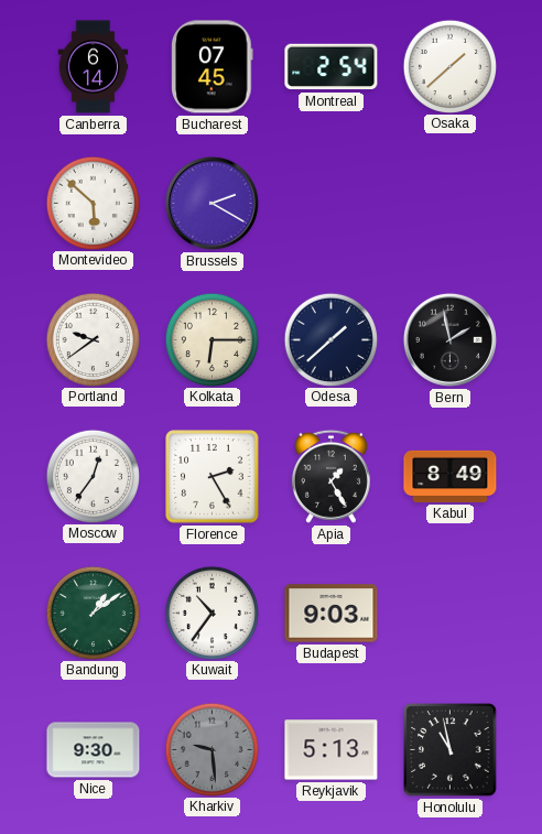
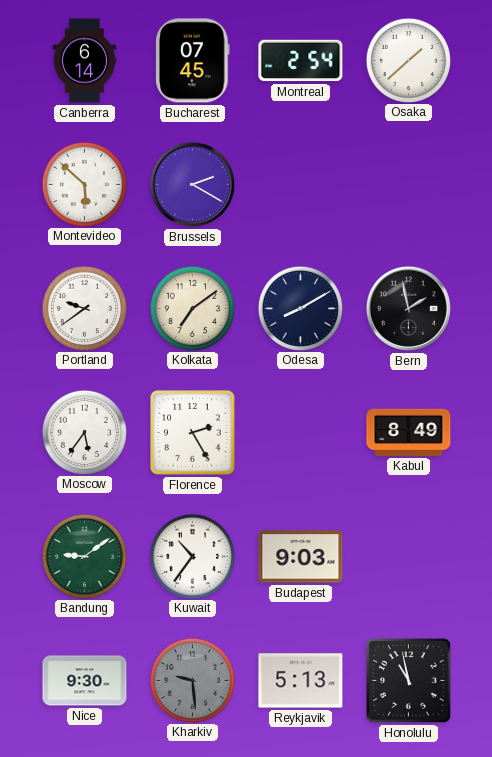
Kolkata: 6:15 -> 7:09 (192, 308)
Odesa: 1:38 -> 8:10 (300, 308)
Moscow: 12:36 -> 5:36 (84, 432)
Apia: 1:25 -> none (330, 476)
Bandung: 1:09 -> 9:09 (84, 556)
